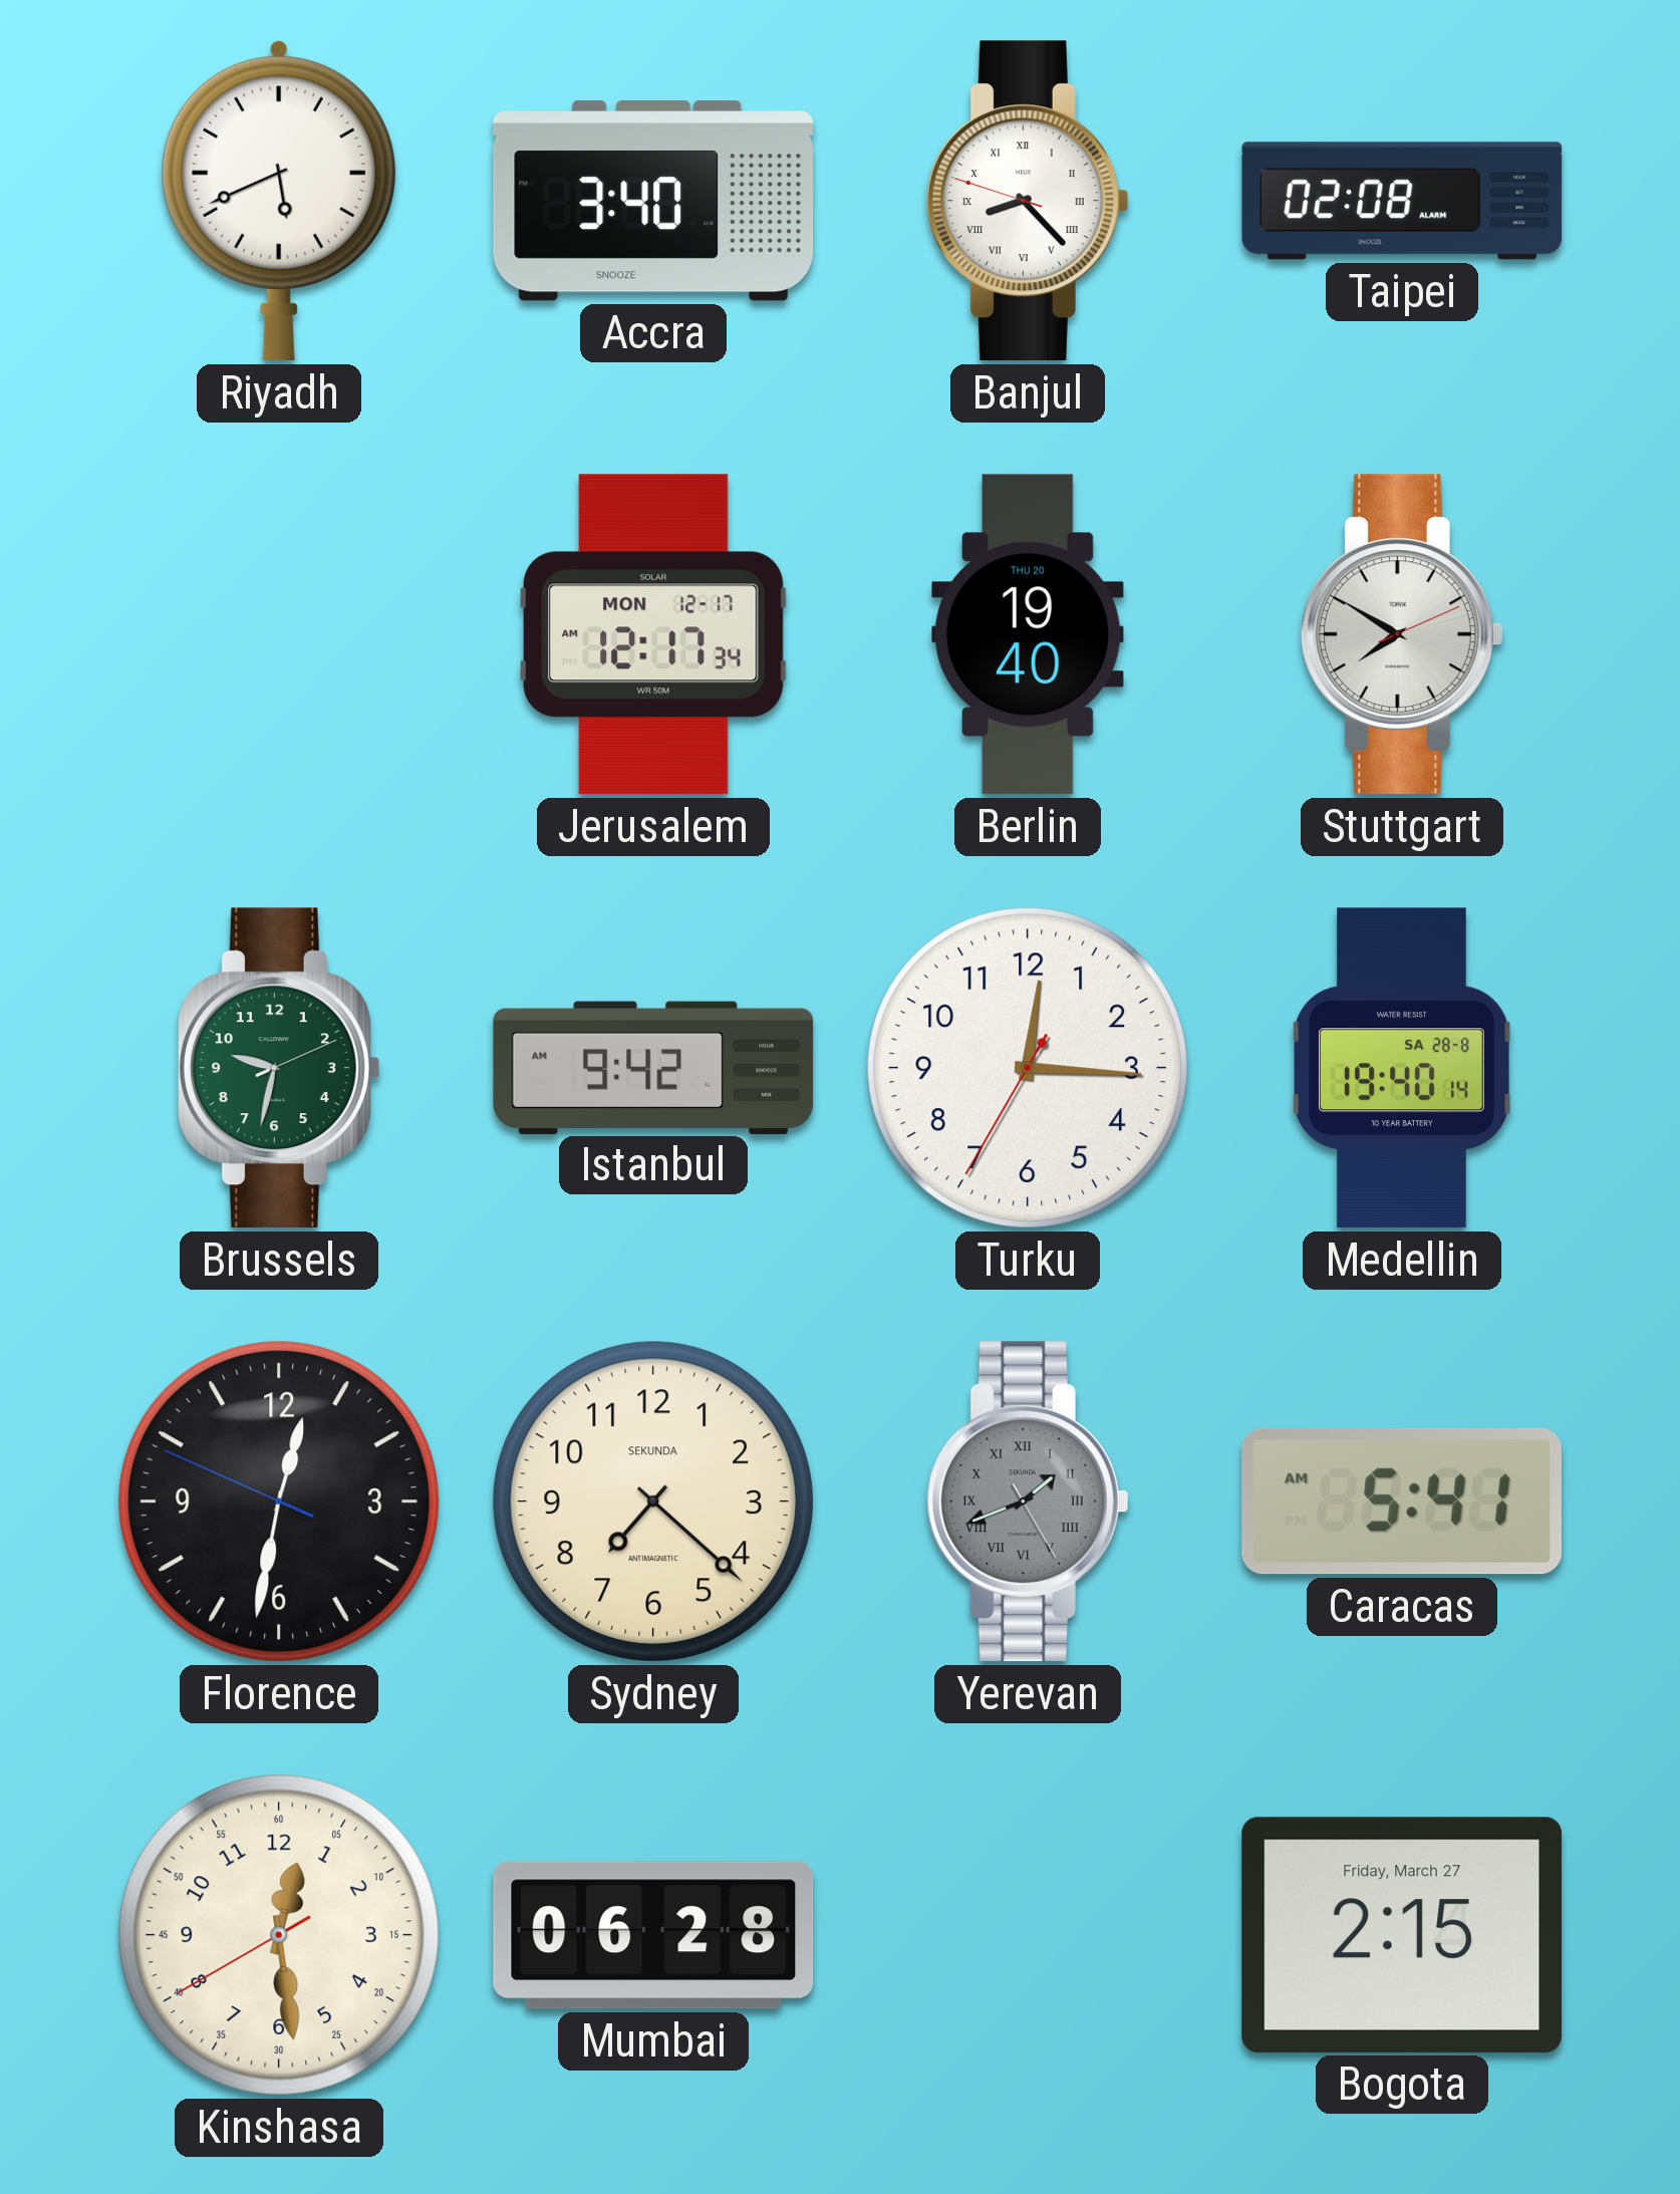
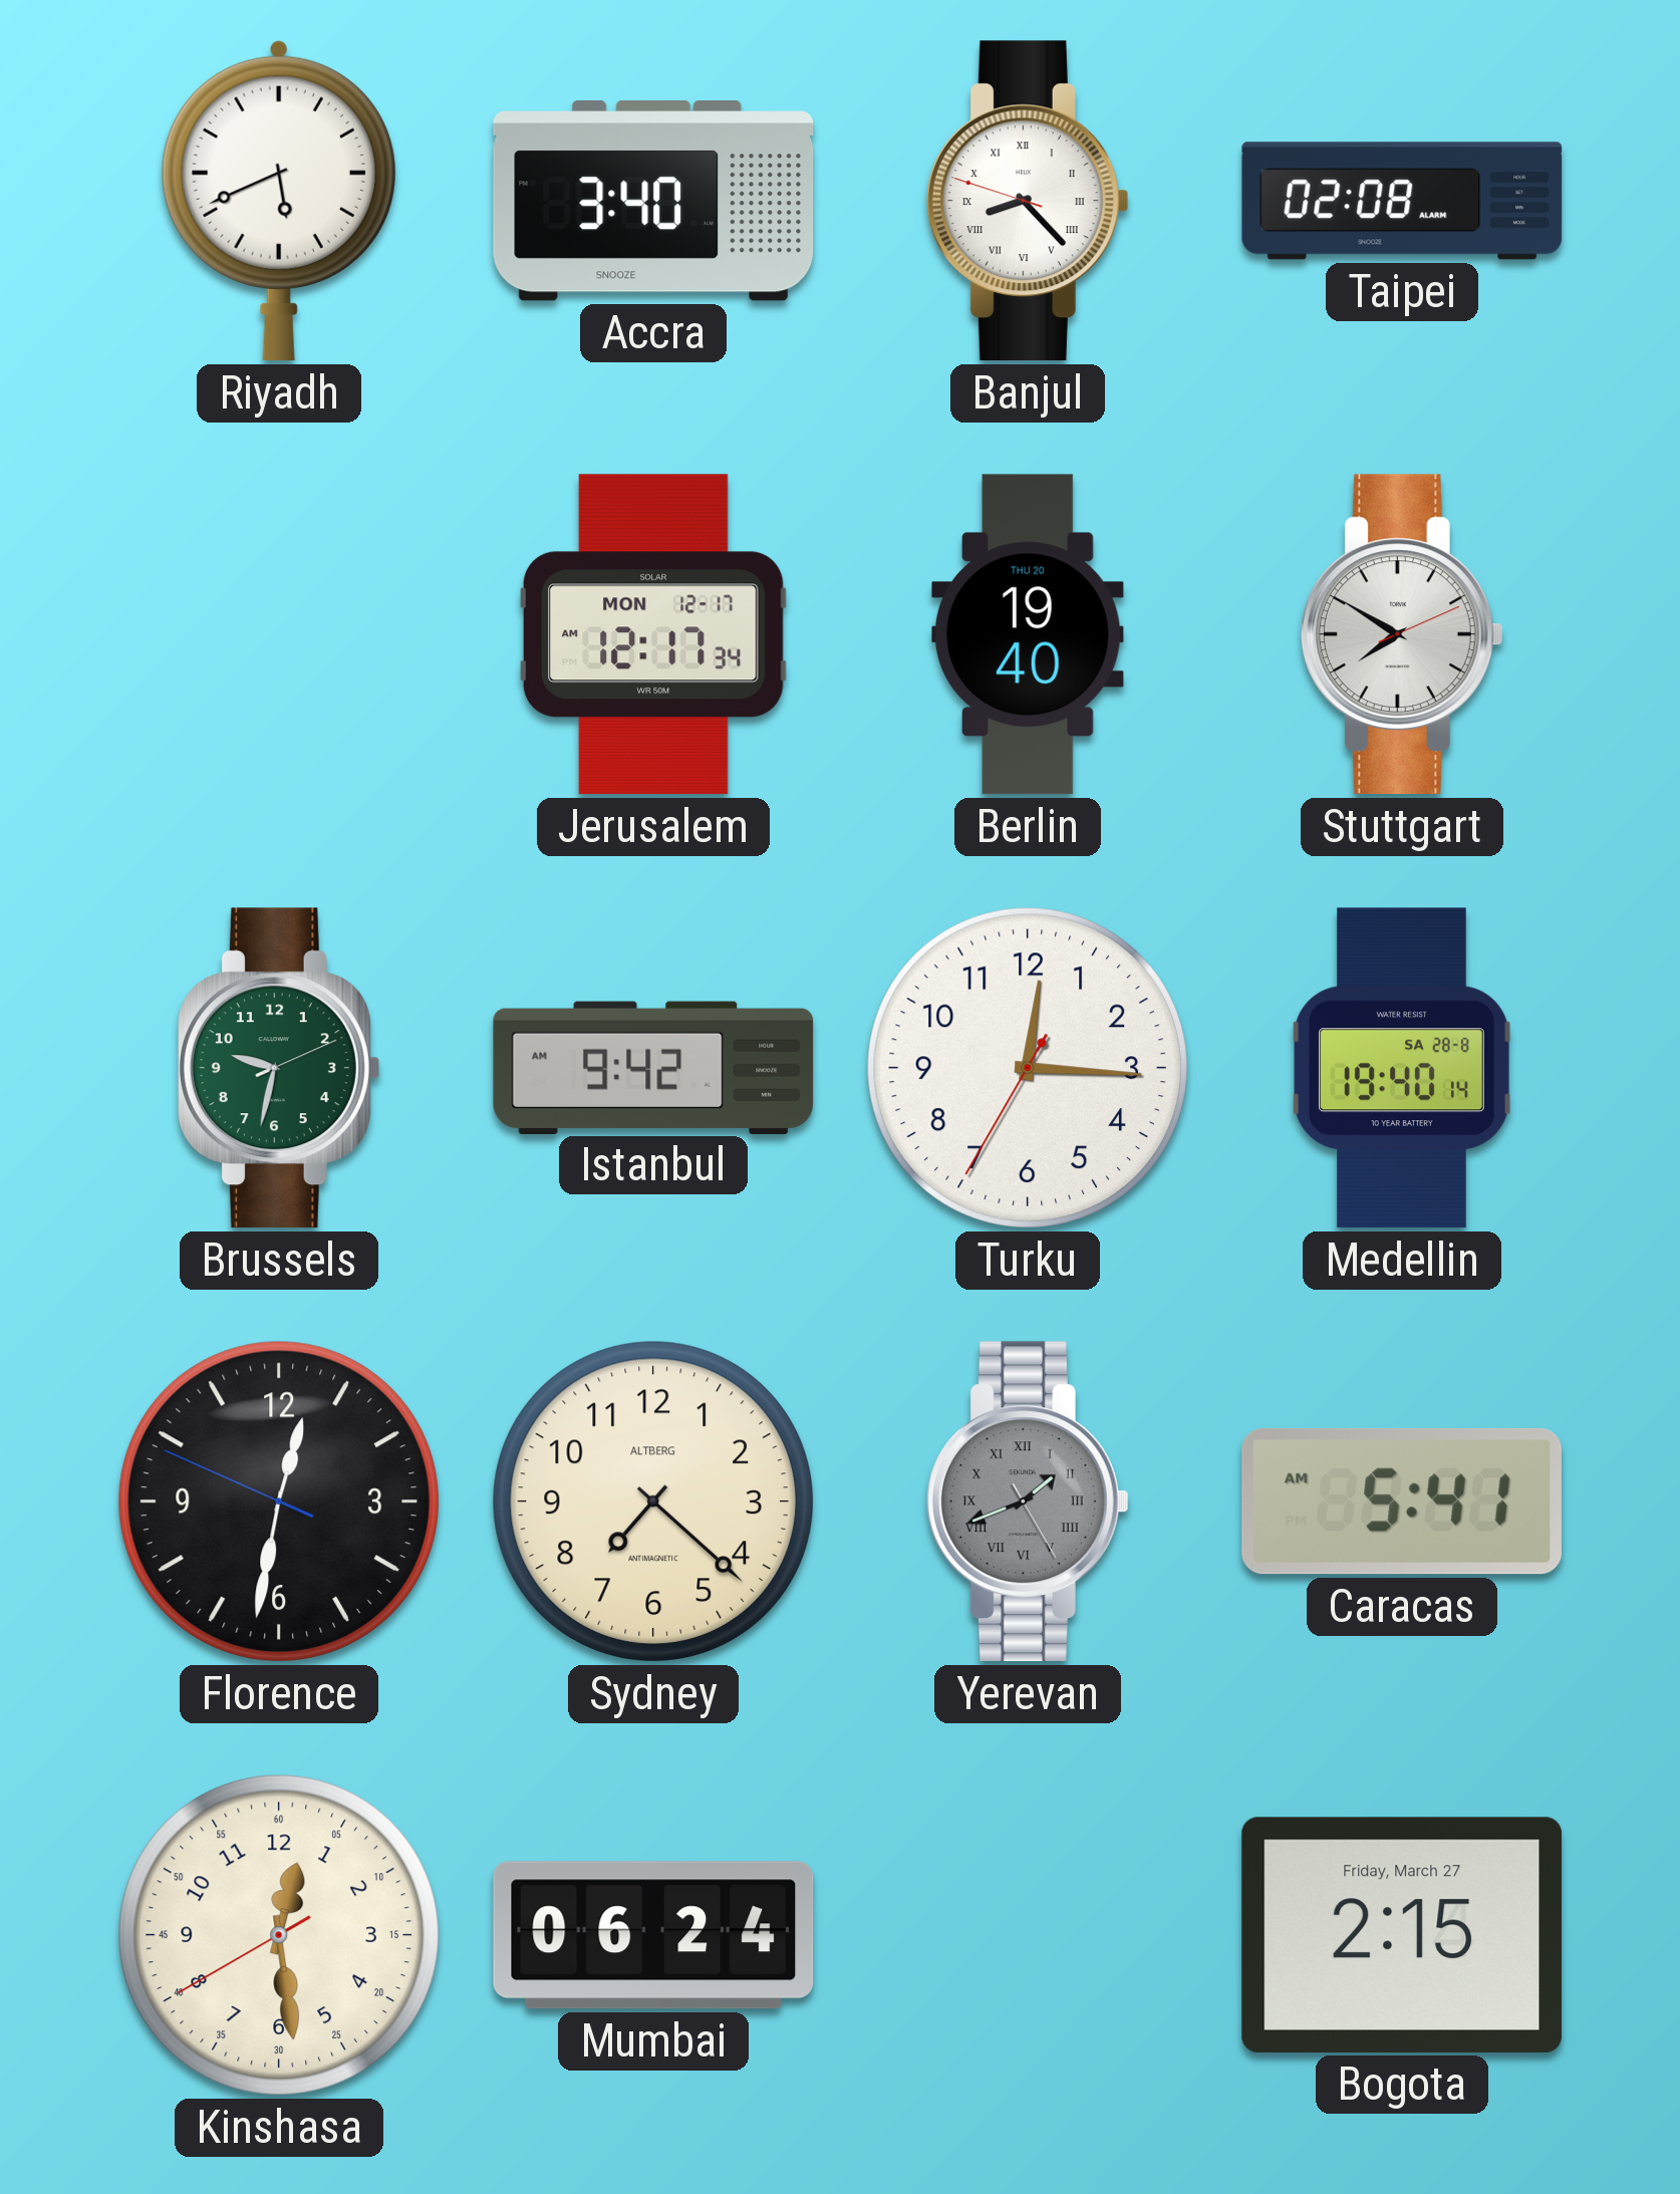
Sydney brand: SEKUNDA -> ALTBERG (653, 1501)
Mumbai: 06:28 -> 06:24 (653, 1935)
